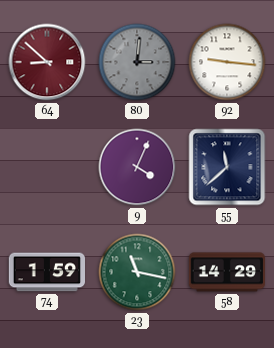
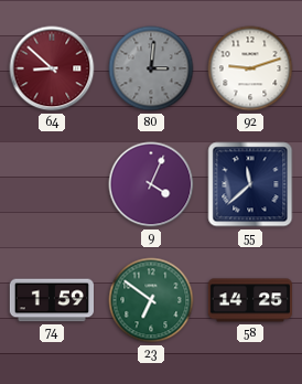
92: 9:16 -> 9:12 (250, 68)
23: 11:17 -> 6:51 (151, 300)
58: 14:29 -> 14:25 (249, 300)
